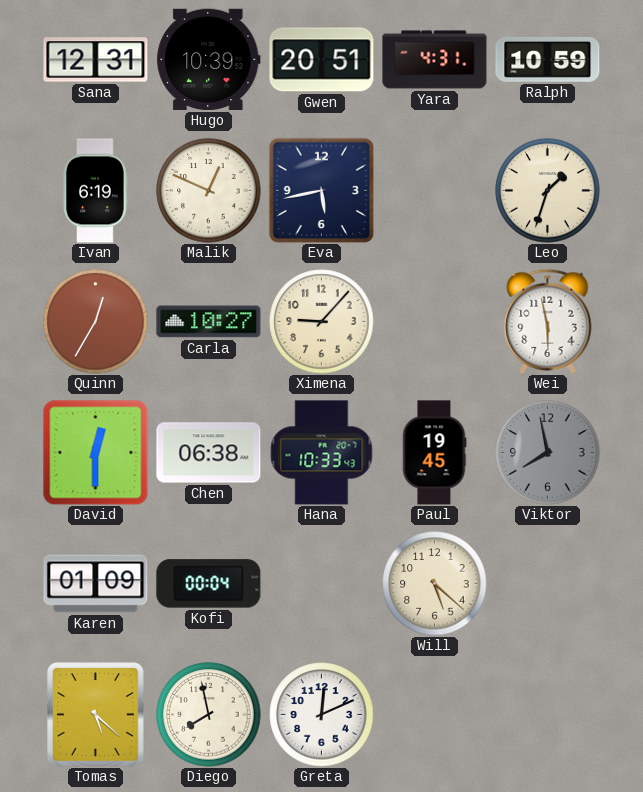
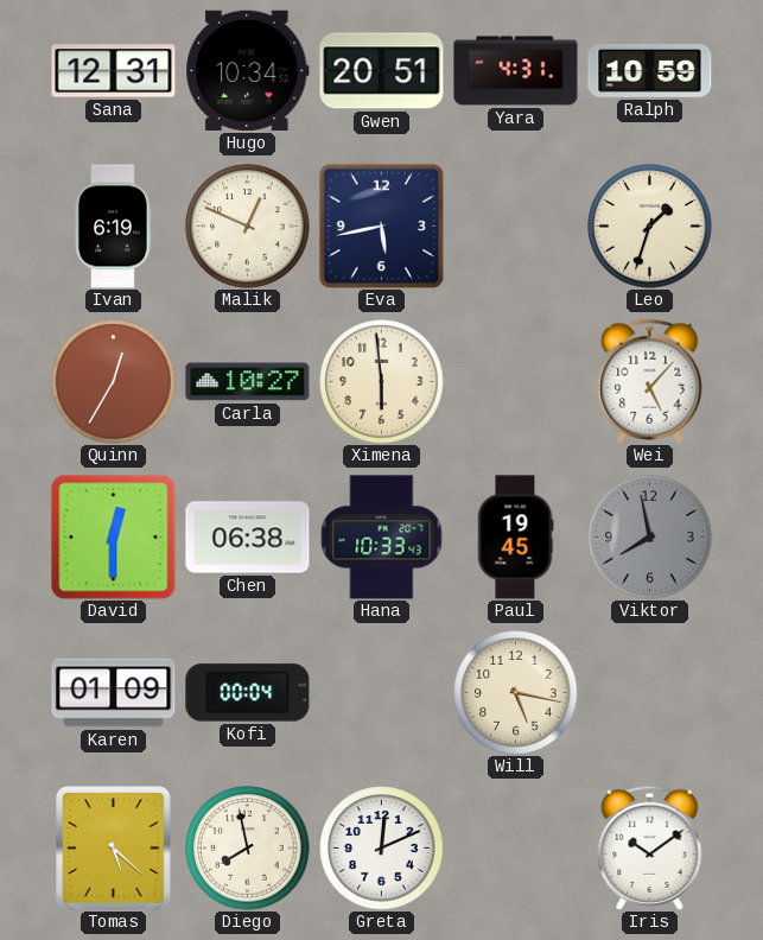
Hugo: 10:39 -> 10:34 (248, 70)
Ximena: 9:07 -> 5:59 (382, 382)
Wei: 5:58 -> 5:07 (650, 381)
Will: 5:22 -> 5:17 (516, 693)
Iris: none -> 10:09 (650, 847)
